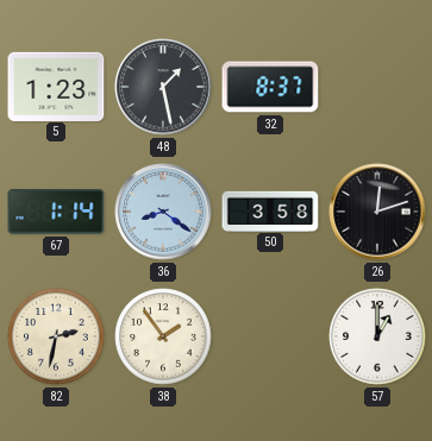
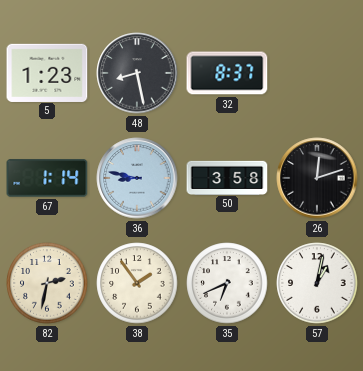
48: 1:28 -> 8:28 (137, 73)
36: 8:21 -> 8:47 (137, 178)
35: none -> 6:41 (227, 283)
57: 1:00 -> 1:02 (317, 283)
